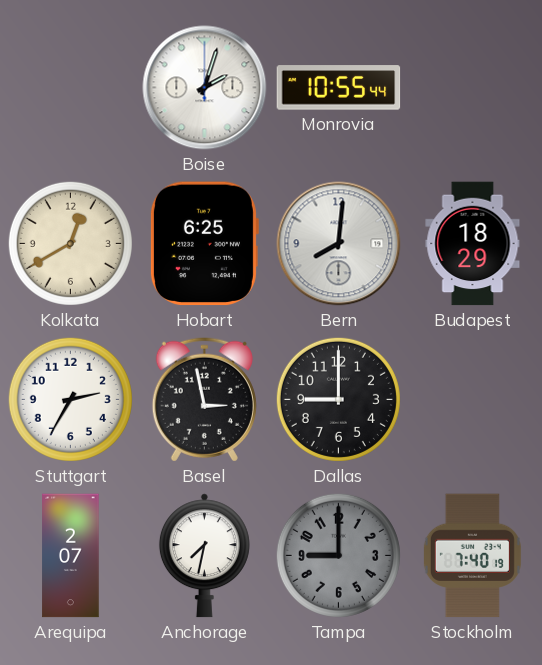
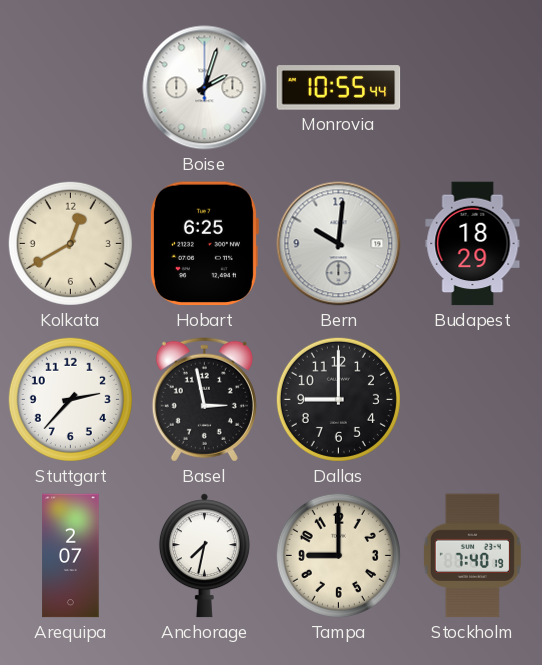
Bern: 8:01 -> 10:01 (339, 244)
Stuttgart: 2:35 -> 2:37 (70, 399)
Tampa dial: grey -> cream (338, 555)
